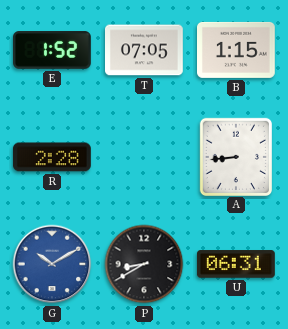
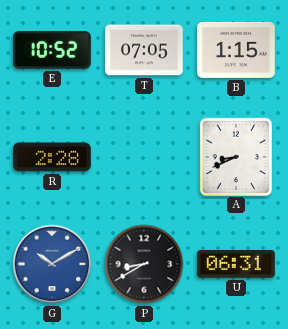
E: 1:52 -> 10:52 (53, 50)
A: 8:44 -> 8:41 (235, 156)
